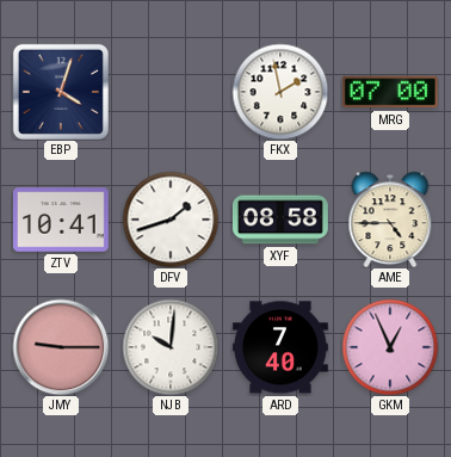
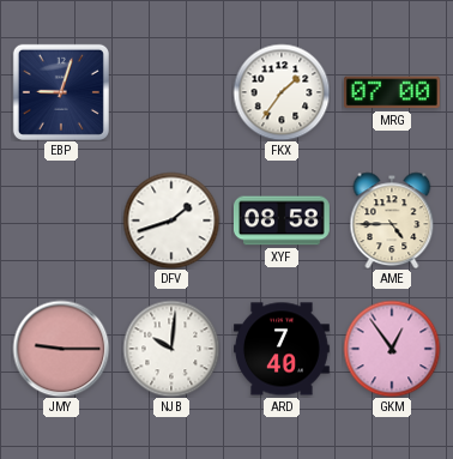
EBP: 4:03 -> 9:03 (61, 92)
FKX: 1:58 -> 1:36 (282, 92)
ZTV: 10:41 -> none (61, 220)
GKM: 12:56 -> 12:54 (392, 349)
